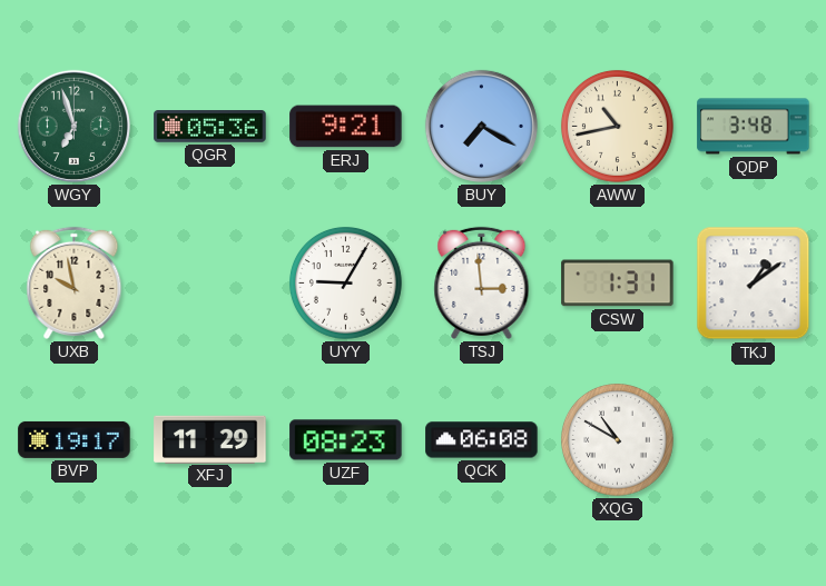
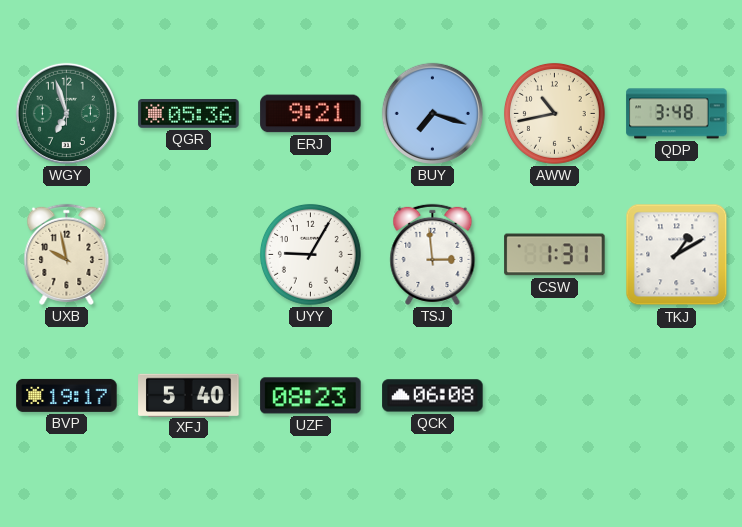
BUY: 7:20 -> 7:18 (432, 113)
TKJ: 1:09 -> 1:10 (677, 255)
XFJ: 11:29 -> 5:40 (189, 395)
XQG: 10:50 -> none (617, 439)
